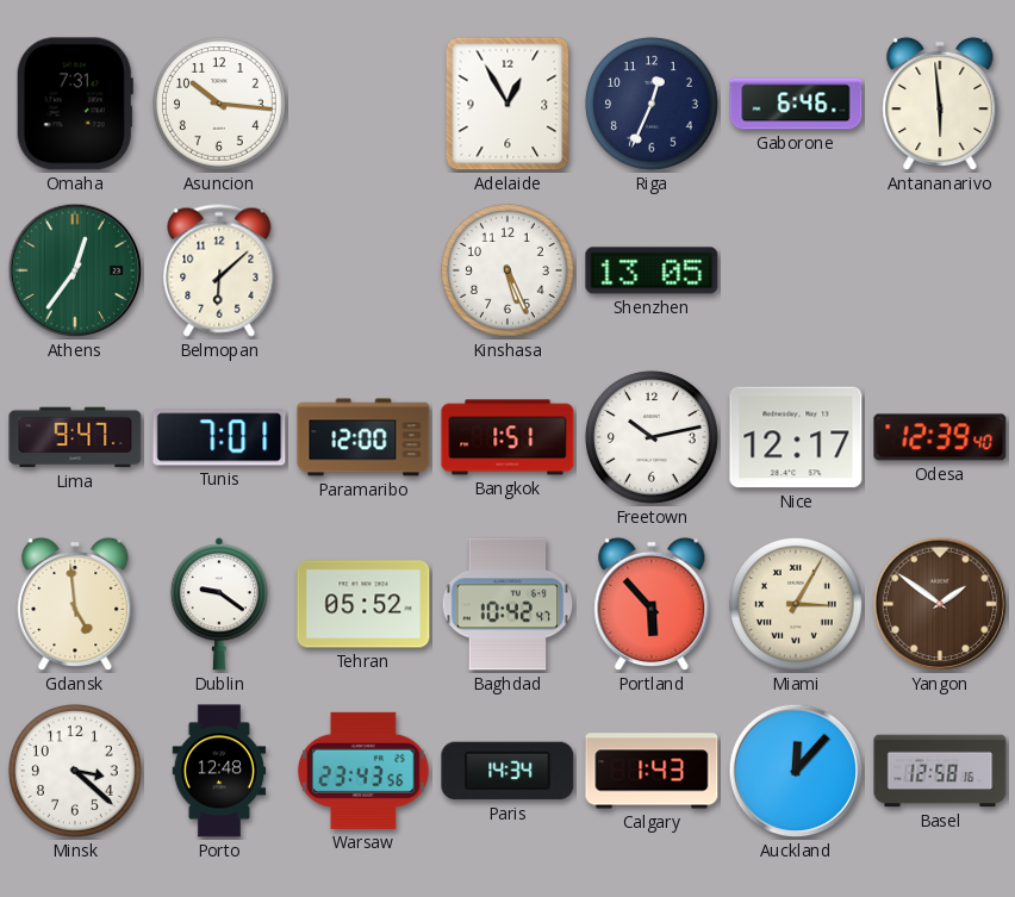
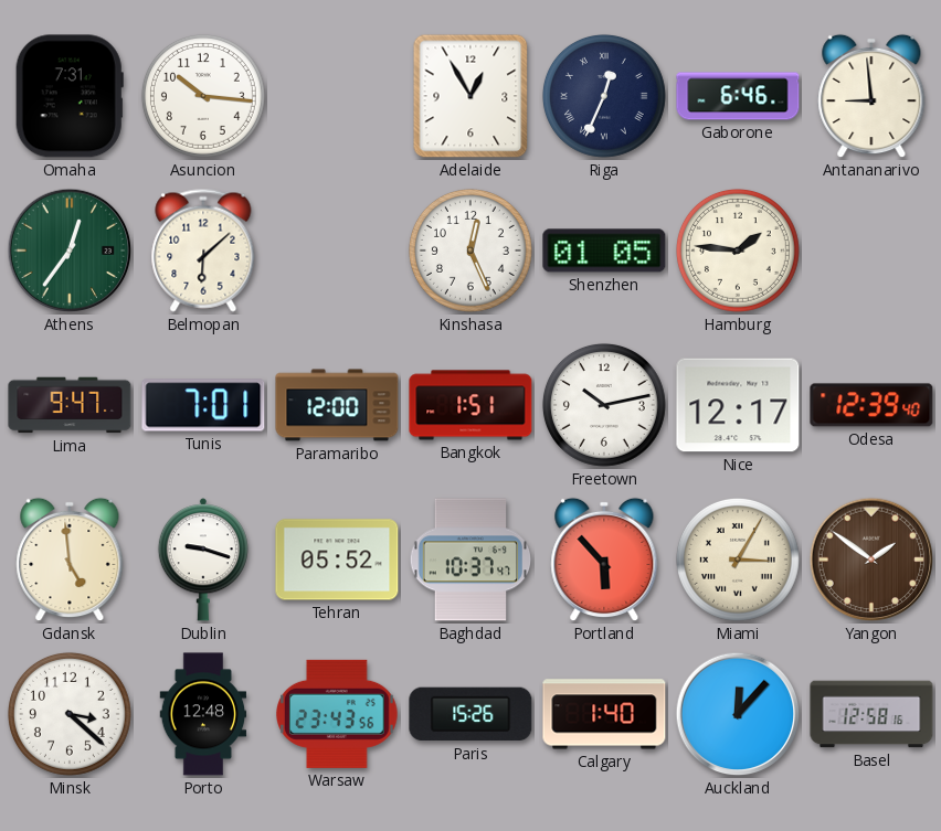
Riga numerals: Arabic -> Roman (604, 96)
Antananarivo: 5:59 -> 8:59 (871, 96)
Kinshasa: 5:26 -> 12:26 (470, 251)
Shenzhen: 13:05 -> 01:05 (604, 251)
Hamburg: none -> 1:46 (738, 251)
Dublin: 9:21 -> 9:18 (203, 560)
Baghdad: 10:42 -> 10:37 (470, 560)
Paris: 14:34 -> 15:26 (470, 714)
Calgary: 1:43 -> 1:40 (604, 714)
